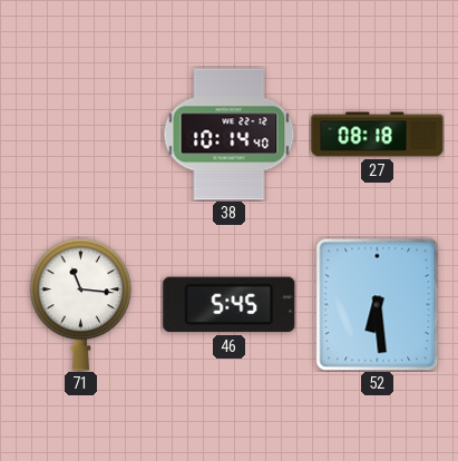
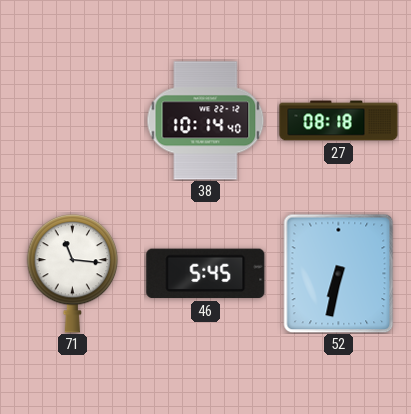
52: 6:29 -> 6:32 (339, 273)
